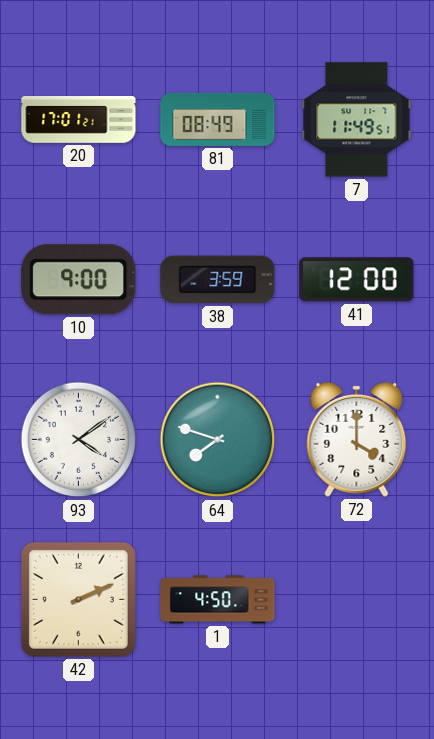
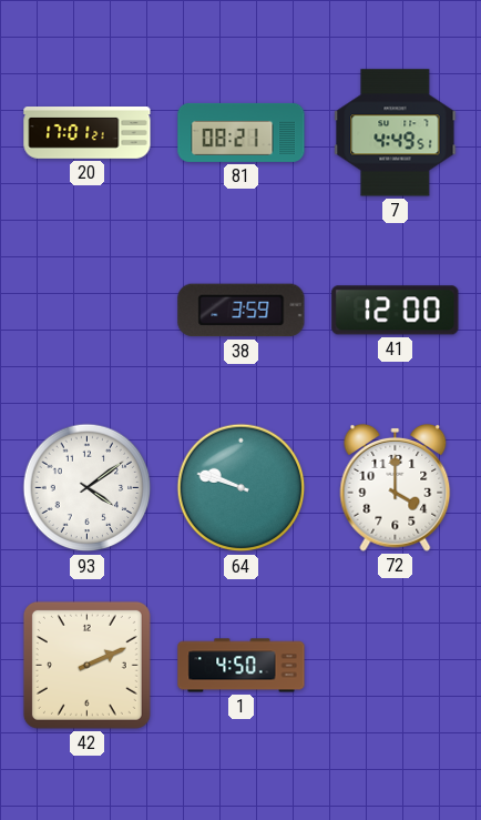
81: 08:49 -> 08:21 (242, 132)
7: 11:49 -> 4:49 (396, 133)
10: 9:00 -> none (79, 280)
64: 7:48 -> 9:48 (242, 488)
